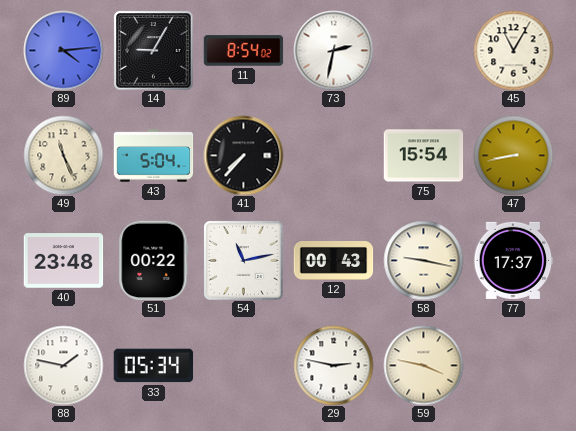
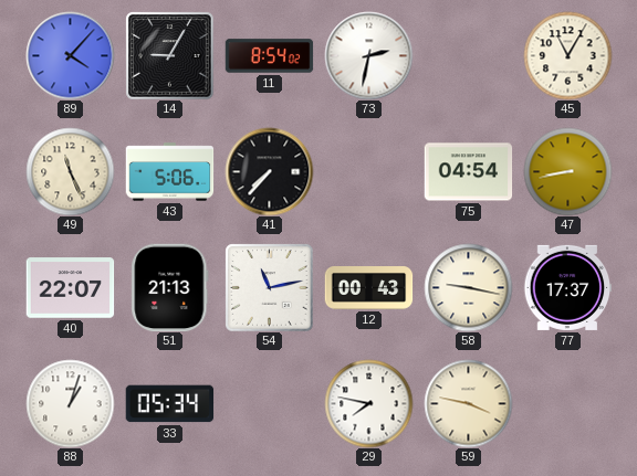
89: 4:14 -> 4:07 (70, 55)
43: 5:04 -> 5:06 (169, 172)
75: 15:54 -> 04:54 (468, 172)
40: 23:48 -> 22:07 (70, 288)
51: 00:22 -> 21:13 (170, 287)
88: 1:47 -> 1:03 (70, 403)
29: 2:47 -> 7:47 (368, 403)
